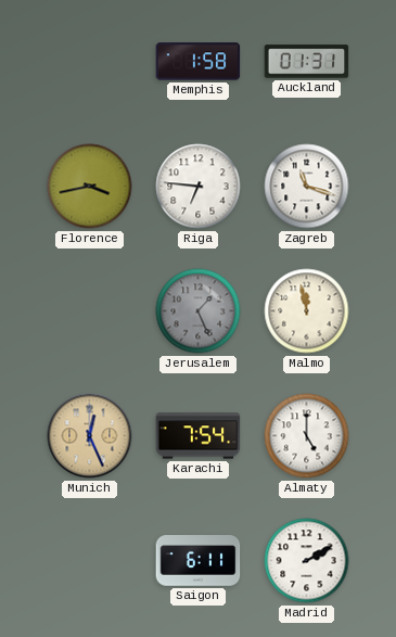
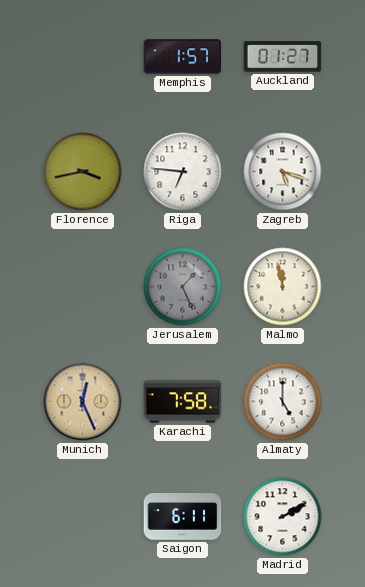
Memphis: 1:58 -> 1:57 (183, 57)
Auckland: 01:31 -> 01:27 (283, 57)
Zagreb: 11:18 -> 5:18 (283, 172)
Karachi: 7:54 -> 7:58 (183, 402)
